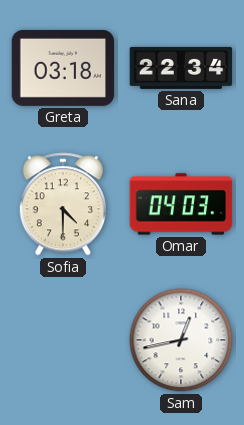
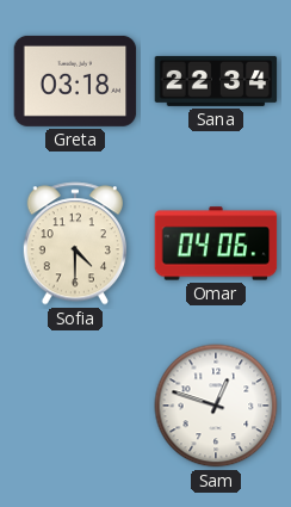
Omar: 04:03 -> 04:06 (216, 243)
Sam: 12:43 -> 12:48 (216, 406)
